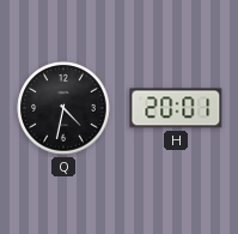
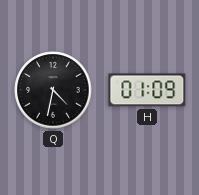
H: 20:01 -> 01:09 (147, 90)
